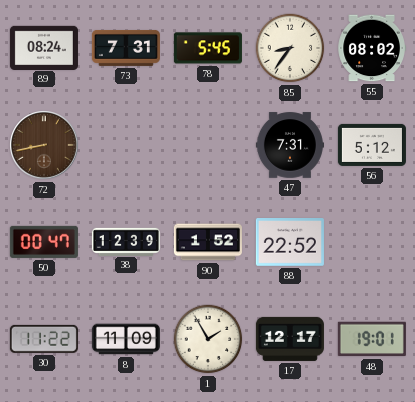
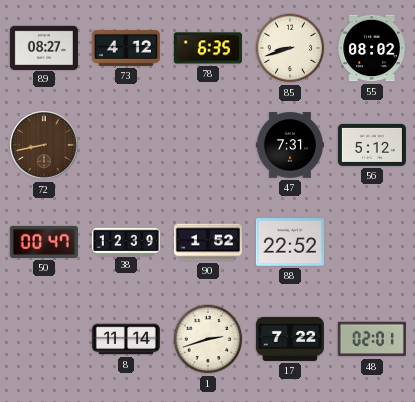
89: 08:24 -> 08:27 (44, 47)
73: 7:31 -> 4:12 (126, 48)
78: 5:45 -> 6:35 (208, 48)
85: 8:36 -> 8:42 (290, 48)
30: 11:22 -> none (44, 339)
8: 11:09 -> 11:14 (126, 339)
1: 1:55 -> 2:42 (208, 339)
17: 12:17 -> 7:22 (290, 339)
48: 19:01 -> 02:01 (372, 339)
